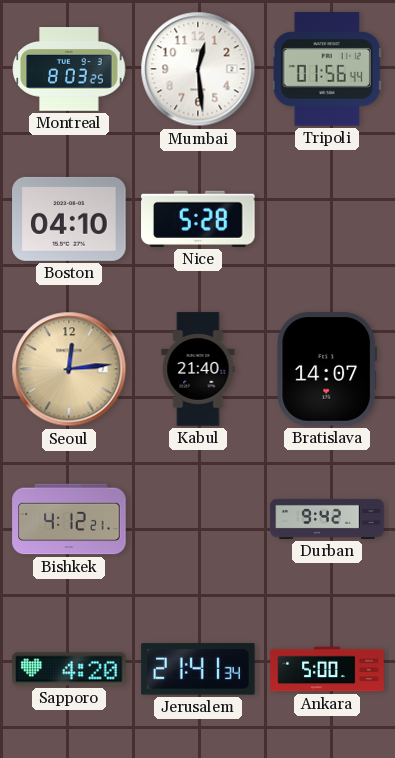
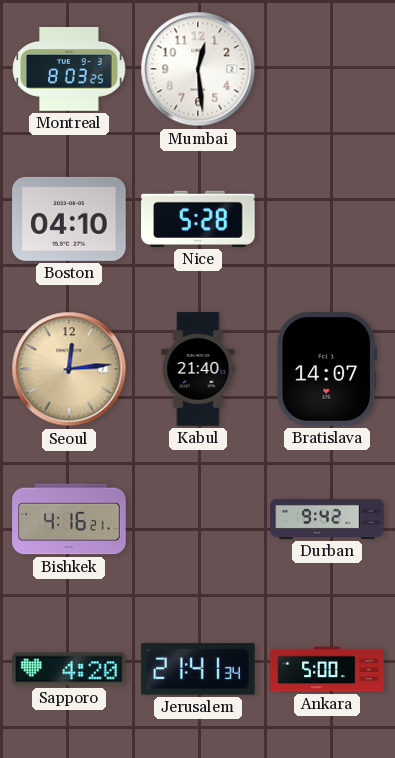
Tripoli: 01:56 -> none (327, 69)
Bishkek: 4:12 -> 4:16 (69, 519)
